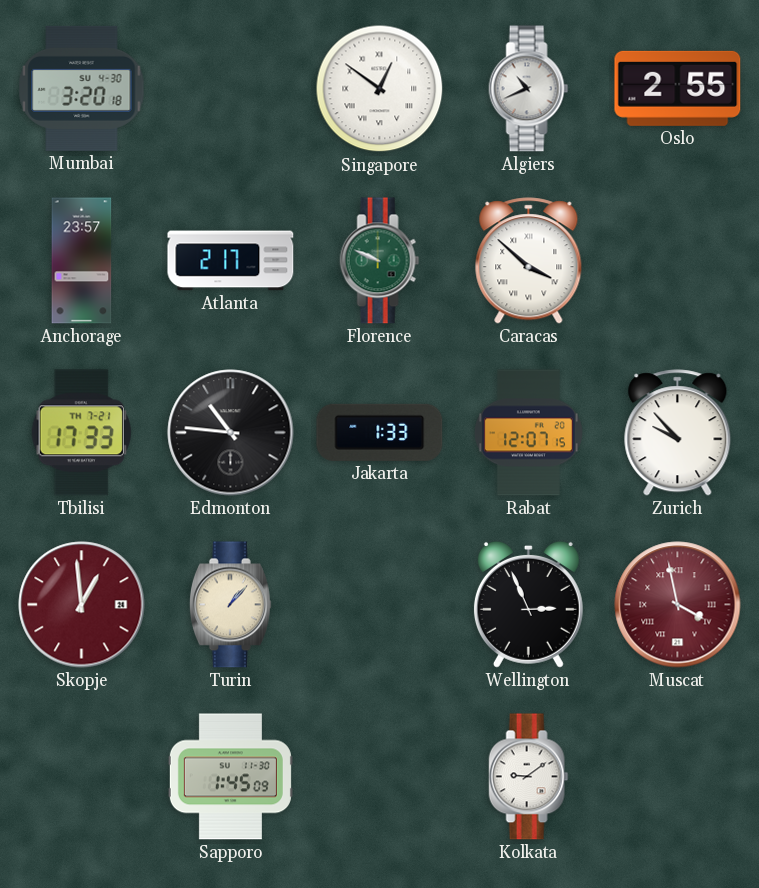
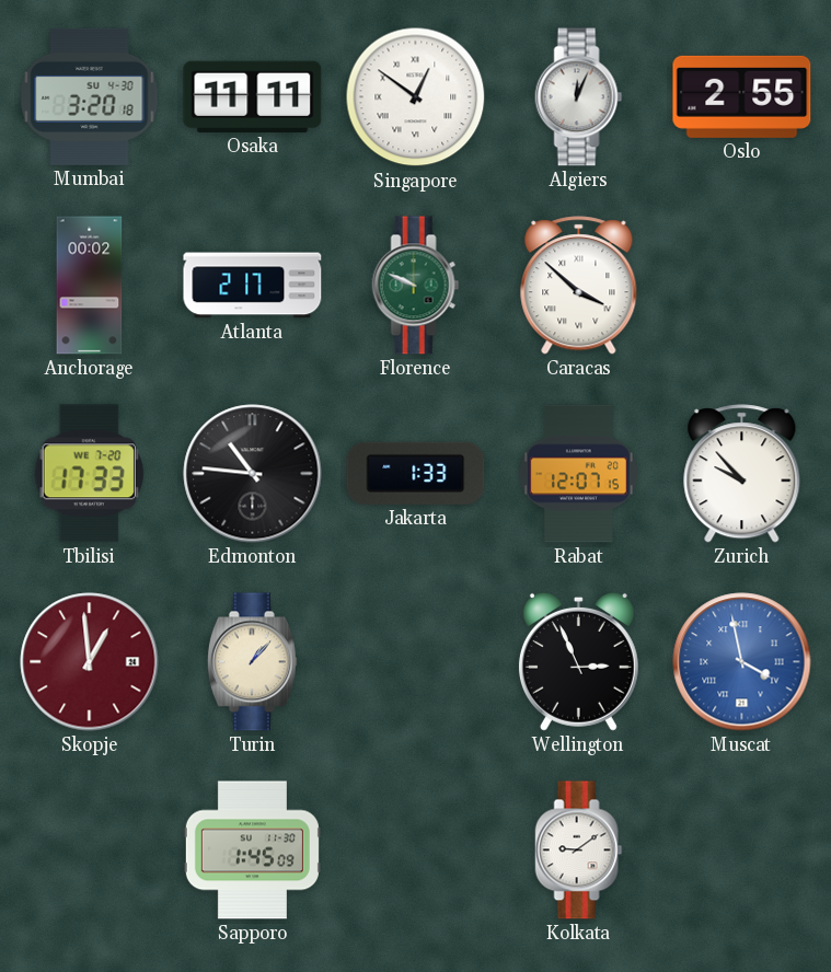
Osaka: none -> 11:11 (253, 96)
Algiers: 10:41 -> 12:04 (579, 97)
Anchorage: 23:57 -> 00:02 (90, 286)
Tbilisi date: TH 7-21 -> WE 7-20 (89, 474)
Muscat dial: burgundy -> blue (742, 662)
